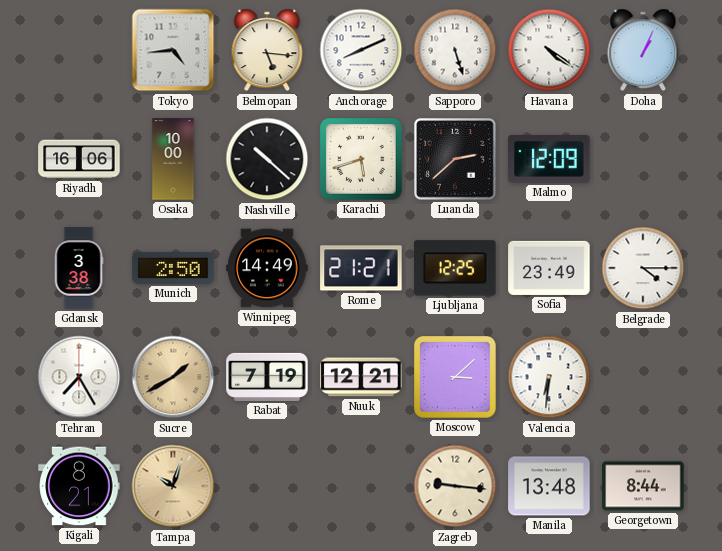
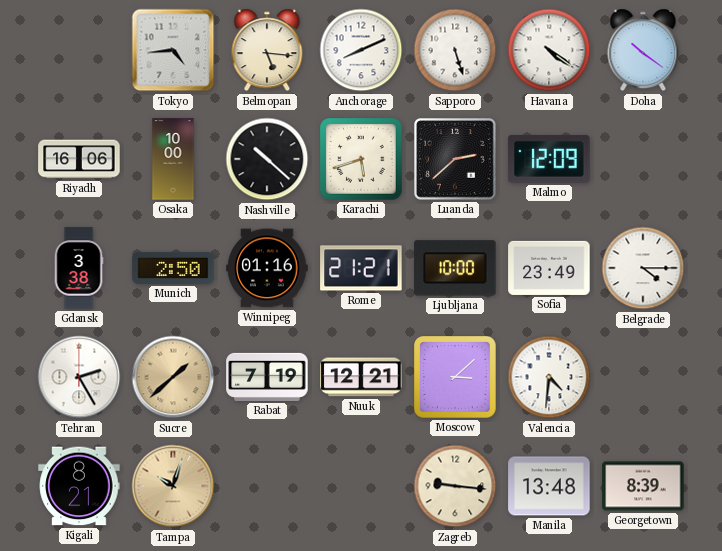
Doha: 1:04 -> 10:21 (643, 50)
Winnipeg: 14:49 -> 01:16 (267, 268)
Ljubljana: 12:25 -> 10:00 (455, 268)
Tehran: 7:25 -> 2:25 (79, 377)
Sucre: 1:40 -> 1:38 (173, 377)
Valencia: 6:31 -> 4:31 (549, 377)
Georgetown: 8:44 -> 8:39 (643, 486)
